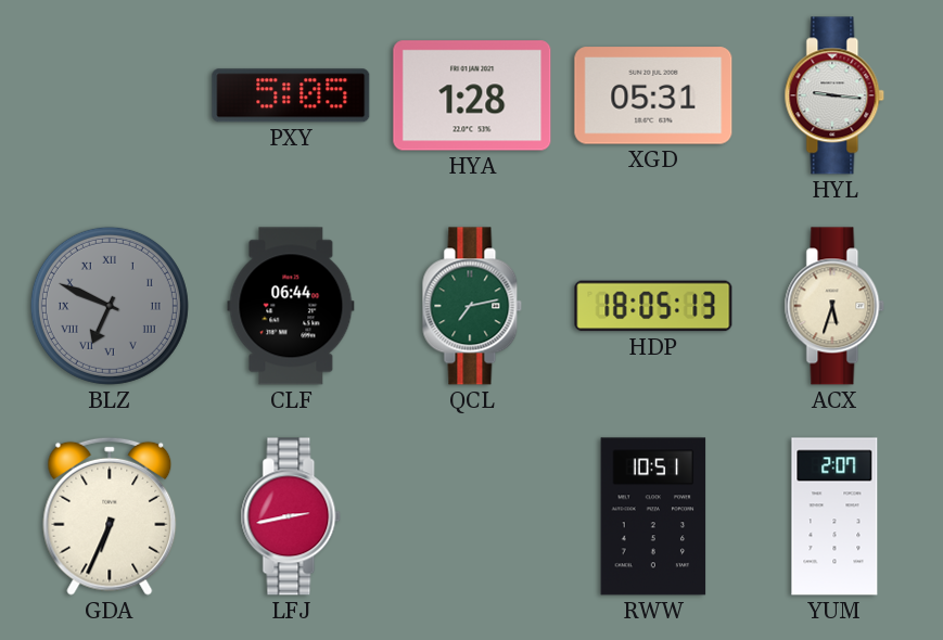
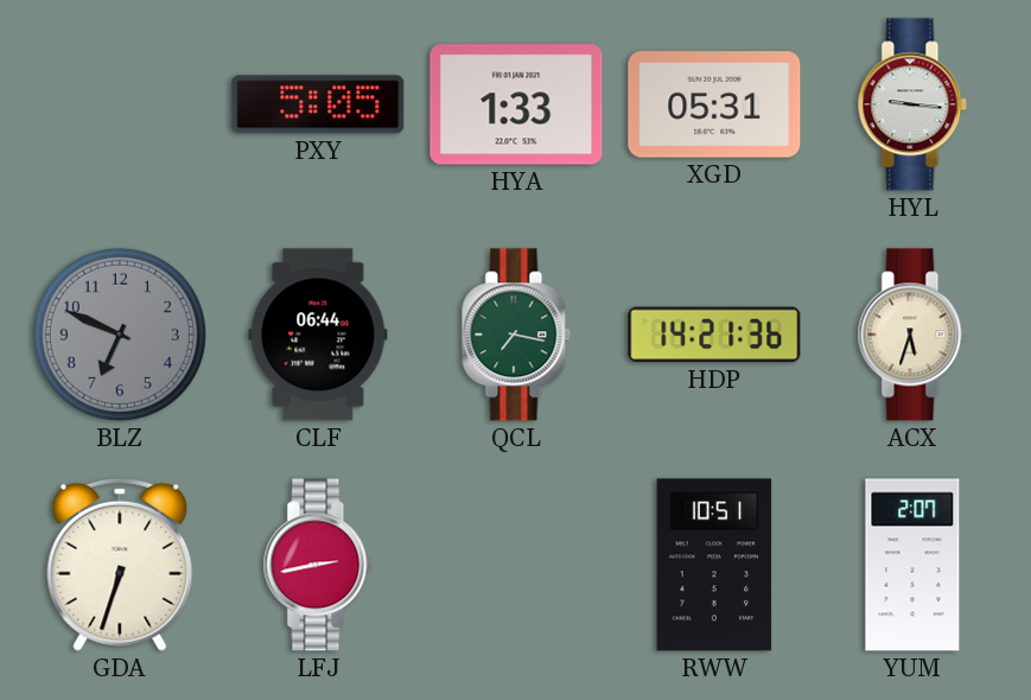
HYA: 1:28 -> 1:33 (516, 104)
BLZ numerals: Roman -> Arabic (120, 335)
QCL: 7:13 -> 7:17 (516, 335)
HDP: 18:05 -> 14:21 (714, 335)
GDA: 6:34 -> 6:33 (120, 565)
